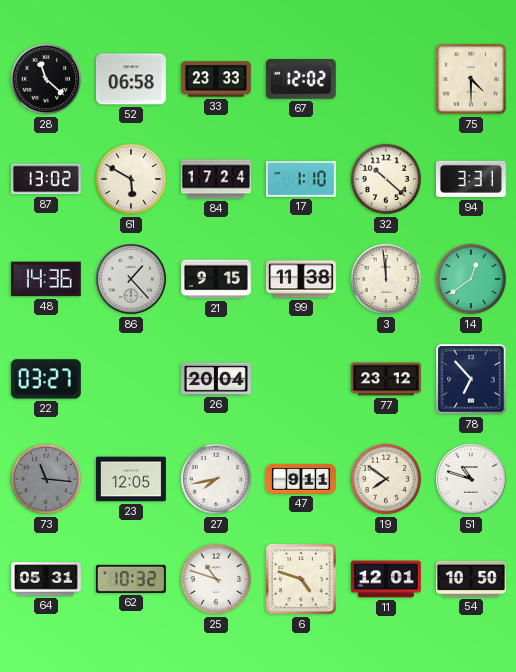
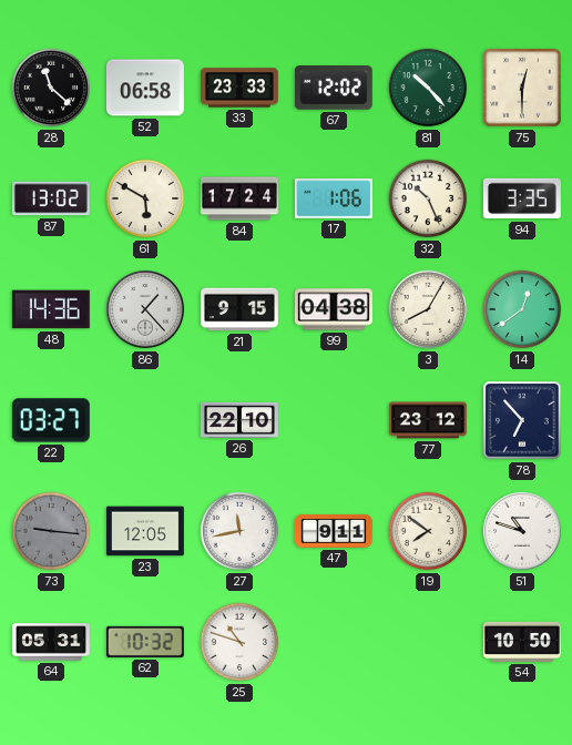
81: none -> 10:23 (428, 88)
75: 4:30 -> 12:30 (522, 88)
17: 1:10 -> 1:06 (334, 198)
32: 10:22 -> 10:26 (428, 198)
94: 3:31 -> 3:35 (522, 198)
99: 11:38 -> 04:38 (334, 309)
3: 11:59 -> 8:05 (428, 309)
26: 20:04 -> 22:10 (239, 420)
73: 11:16 -> 9:16 (51, 531)
27: 7:43 -> 11:43 (239, 531)
6: 4:48 -> none (301, 579)
11: 12:01 -> none (386, 579)
